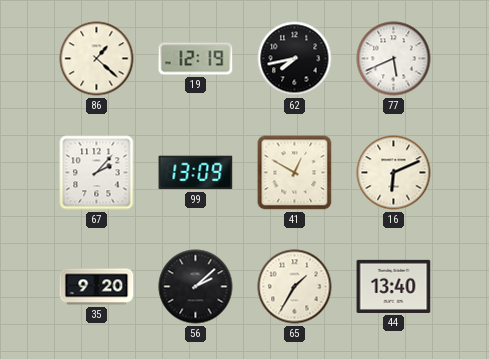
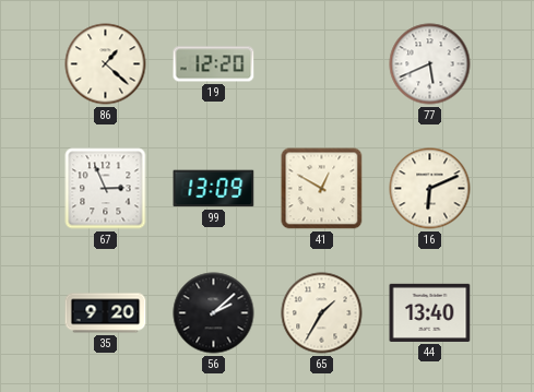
19: 12:19 -> 12:20 (214, 64)
62: 7:43 -> none (295, 59)
67: 2:07 -> 2:56 (106, 189)
